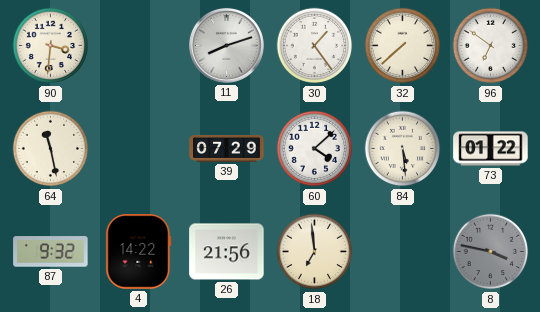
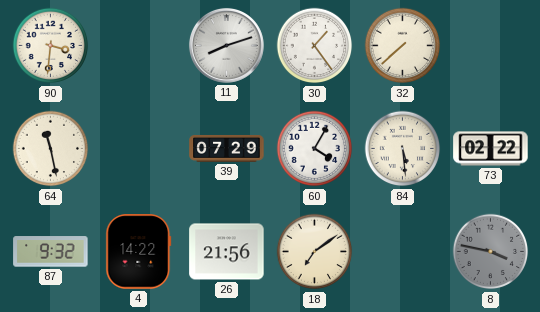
96: 6:51 -> none (491, 46)
60: 4:08 -> 4:05 (315, 149)
73: 01:22 -> 02:22 (491, 149)
18: 6:59 -> 7:09 (315, 252)
